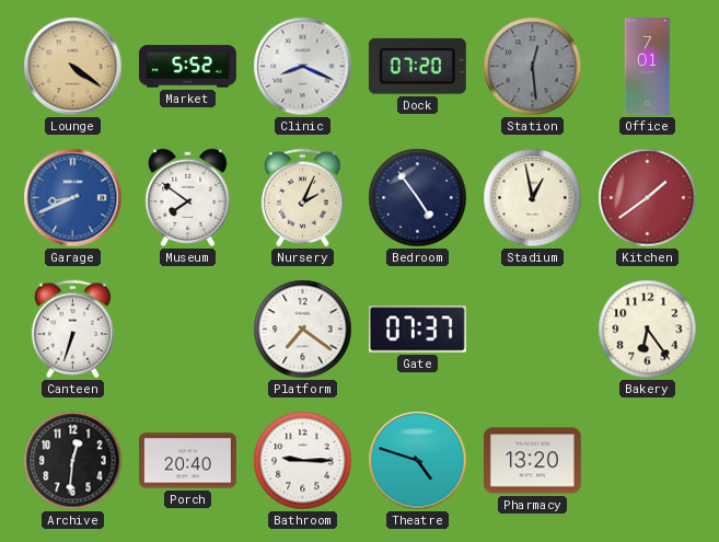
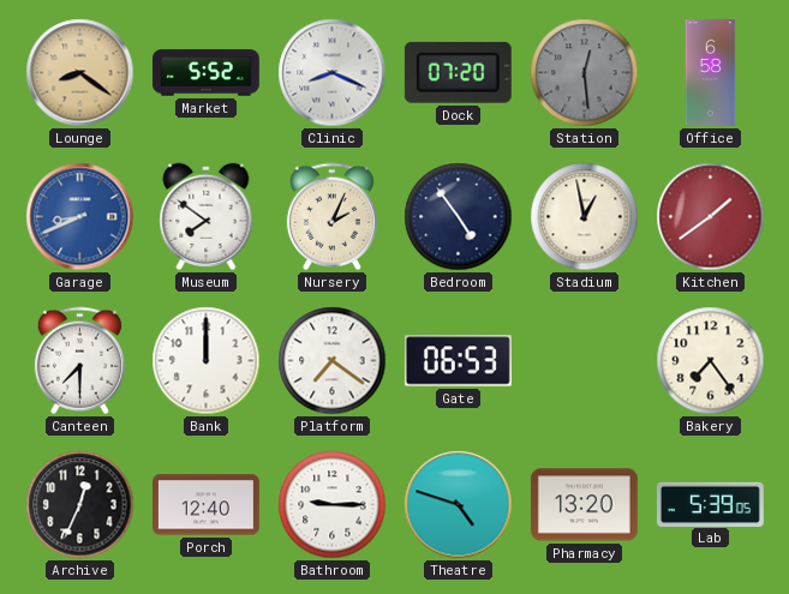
Lounge: 4:21 -> 8:21 (80, 73)
Office: 7:01 -> 6:58 (711, 73)
Canteen: 6:33 -> 7:30 (79, 361)
Bank: none -> 12:00 (207, 361)
Gate: 07:37 -> 06:53 (458, 361)
Bakery: 6:24 -> 7:24 (711, 361)
Archive: 12:31 -> 12:34 (80, 505)
Porch: 20:40 -> 12:40 (205, 505)
Lab: none -> 5:39 (710, 504)
